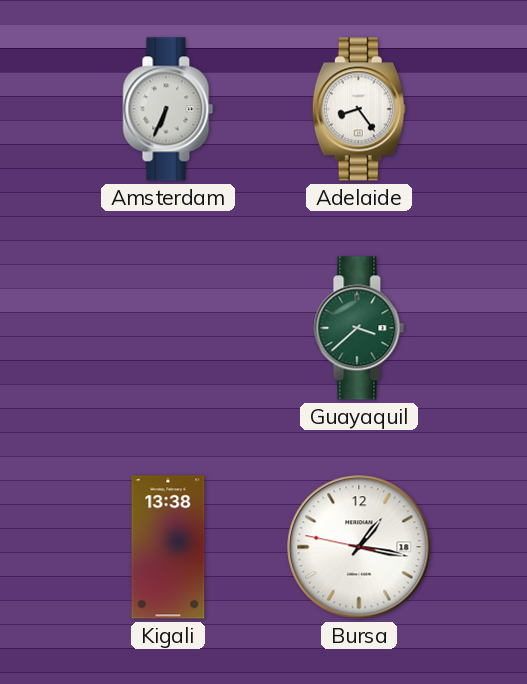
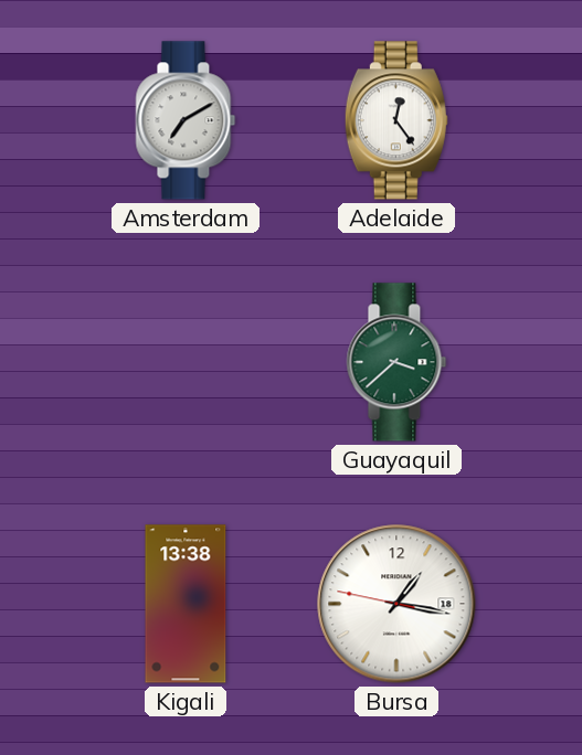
Amsterdam: 6:34 -> 7:10 (186, 120)
Adelaide: 8:24 -> 12:24 (396, 120)
